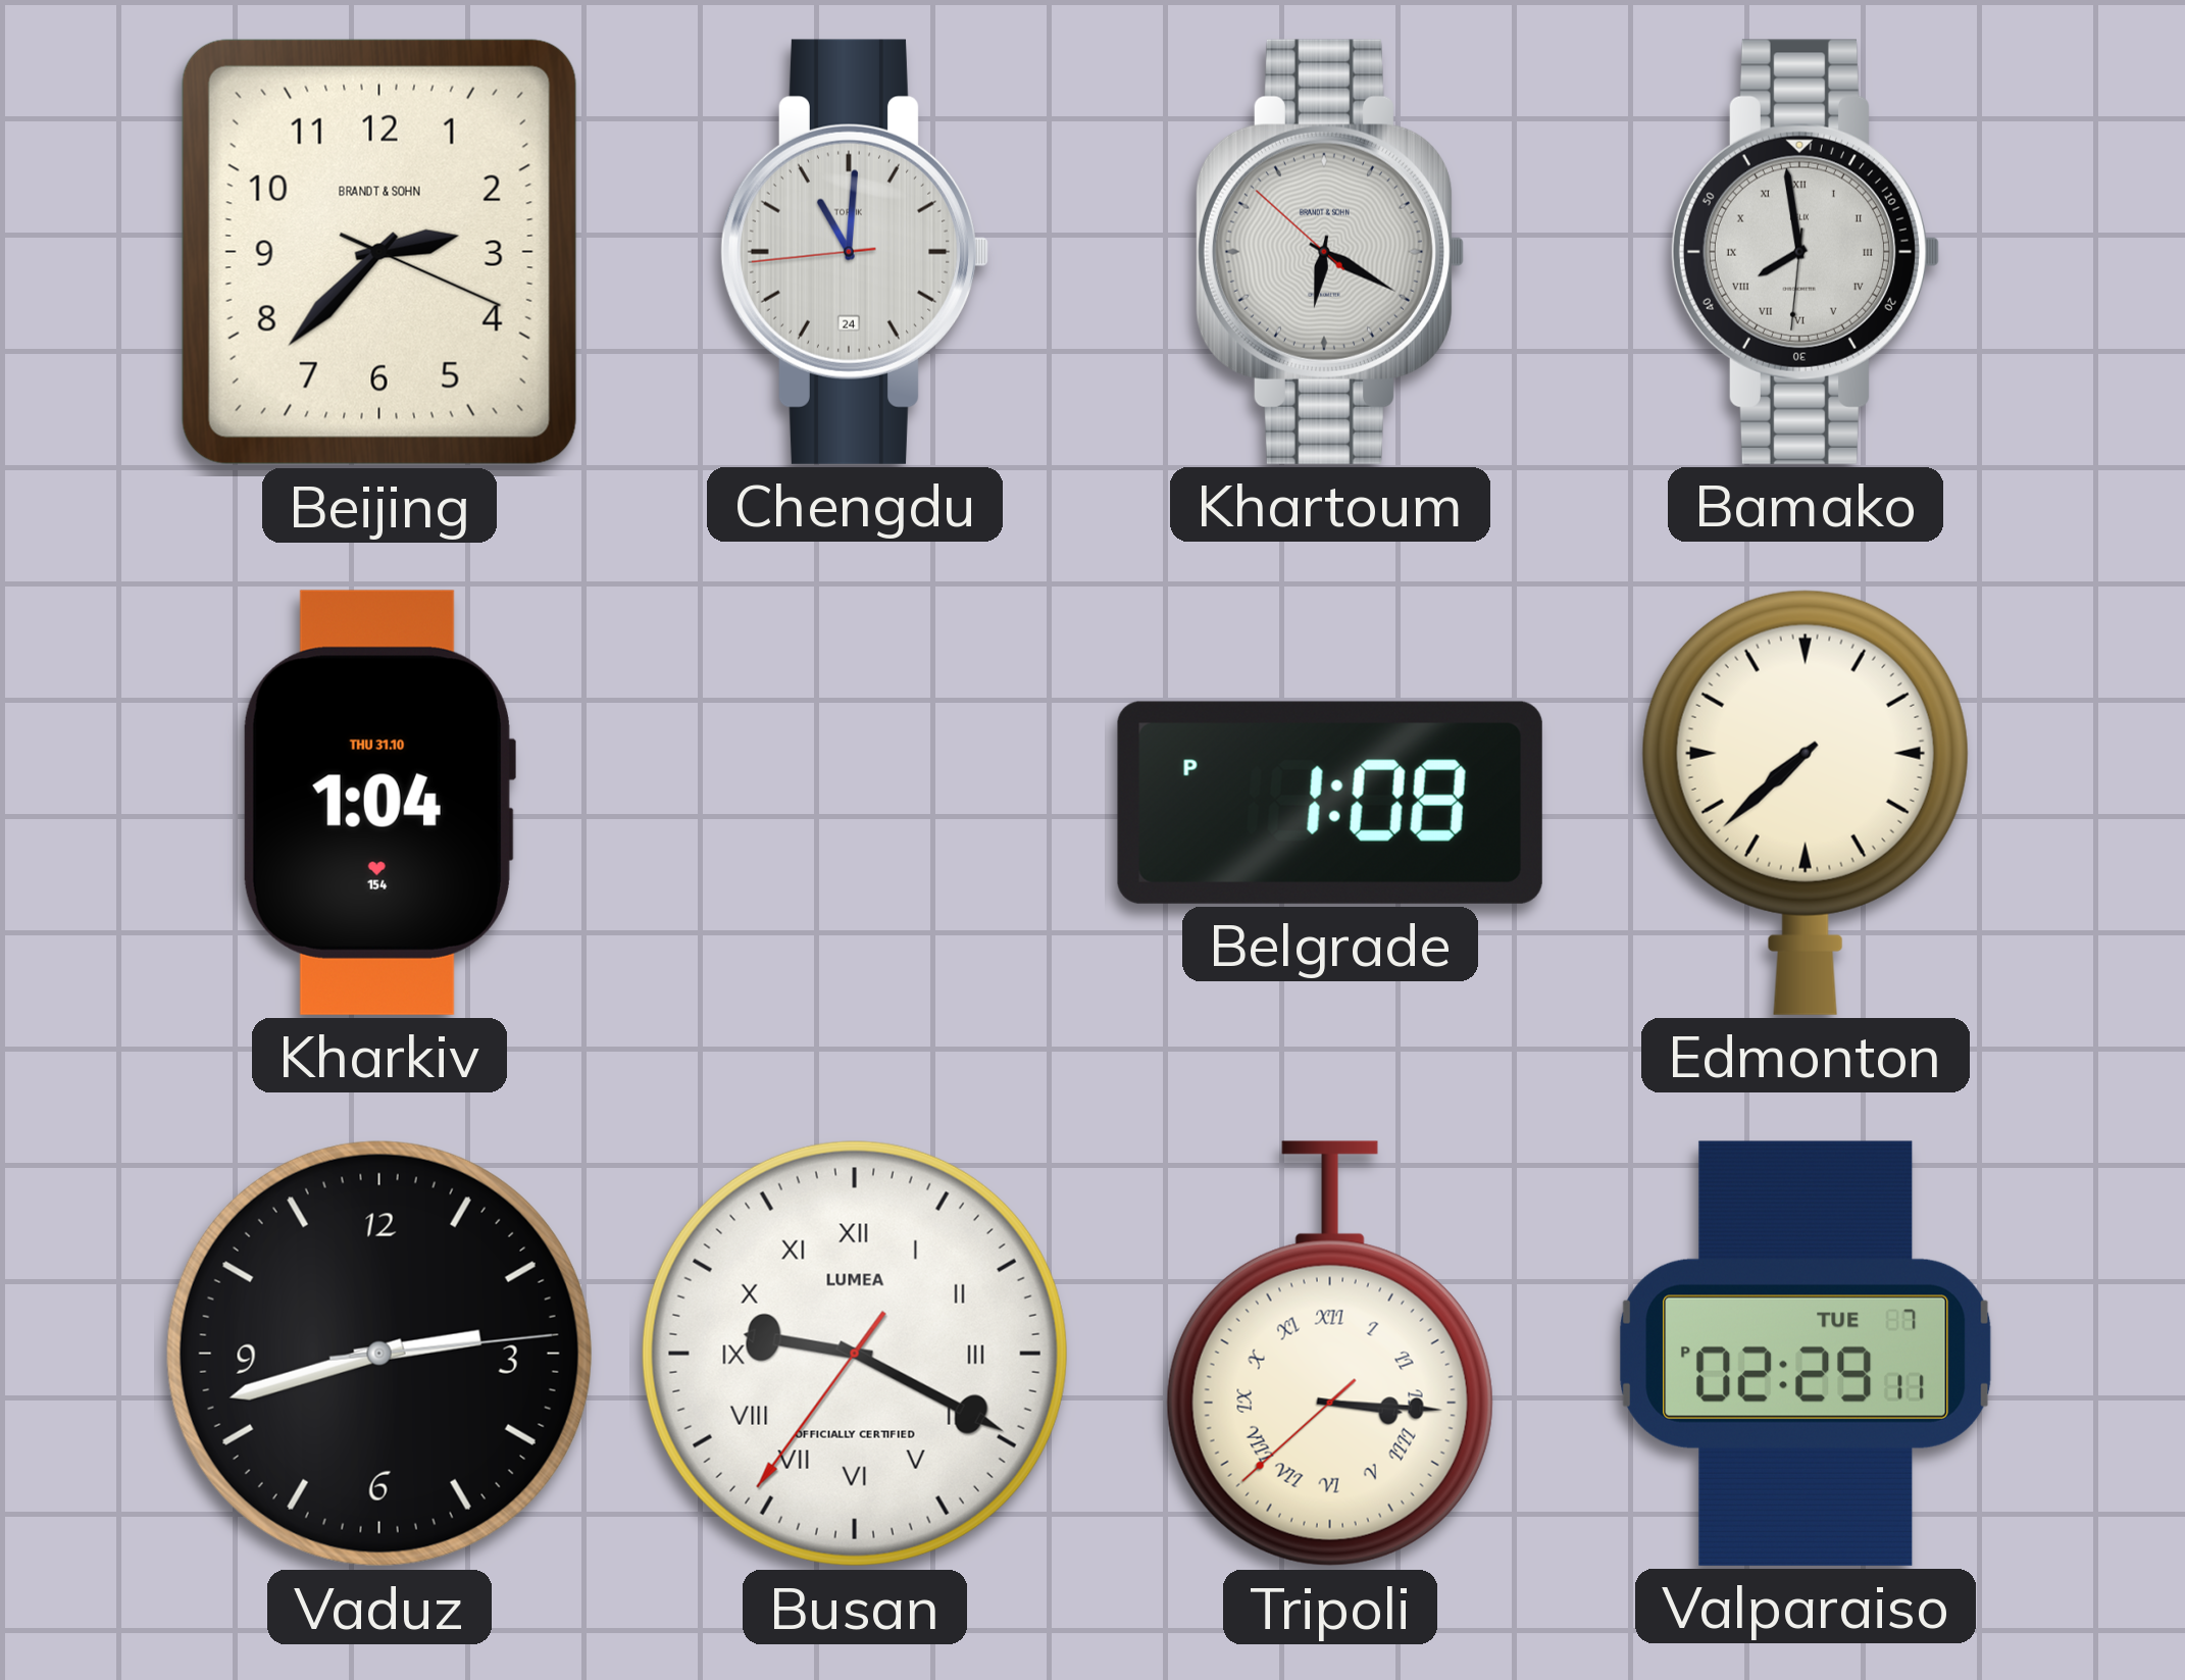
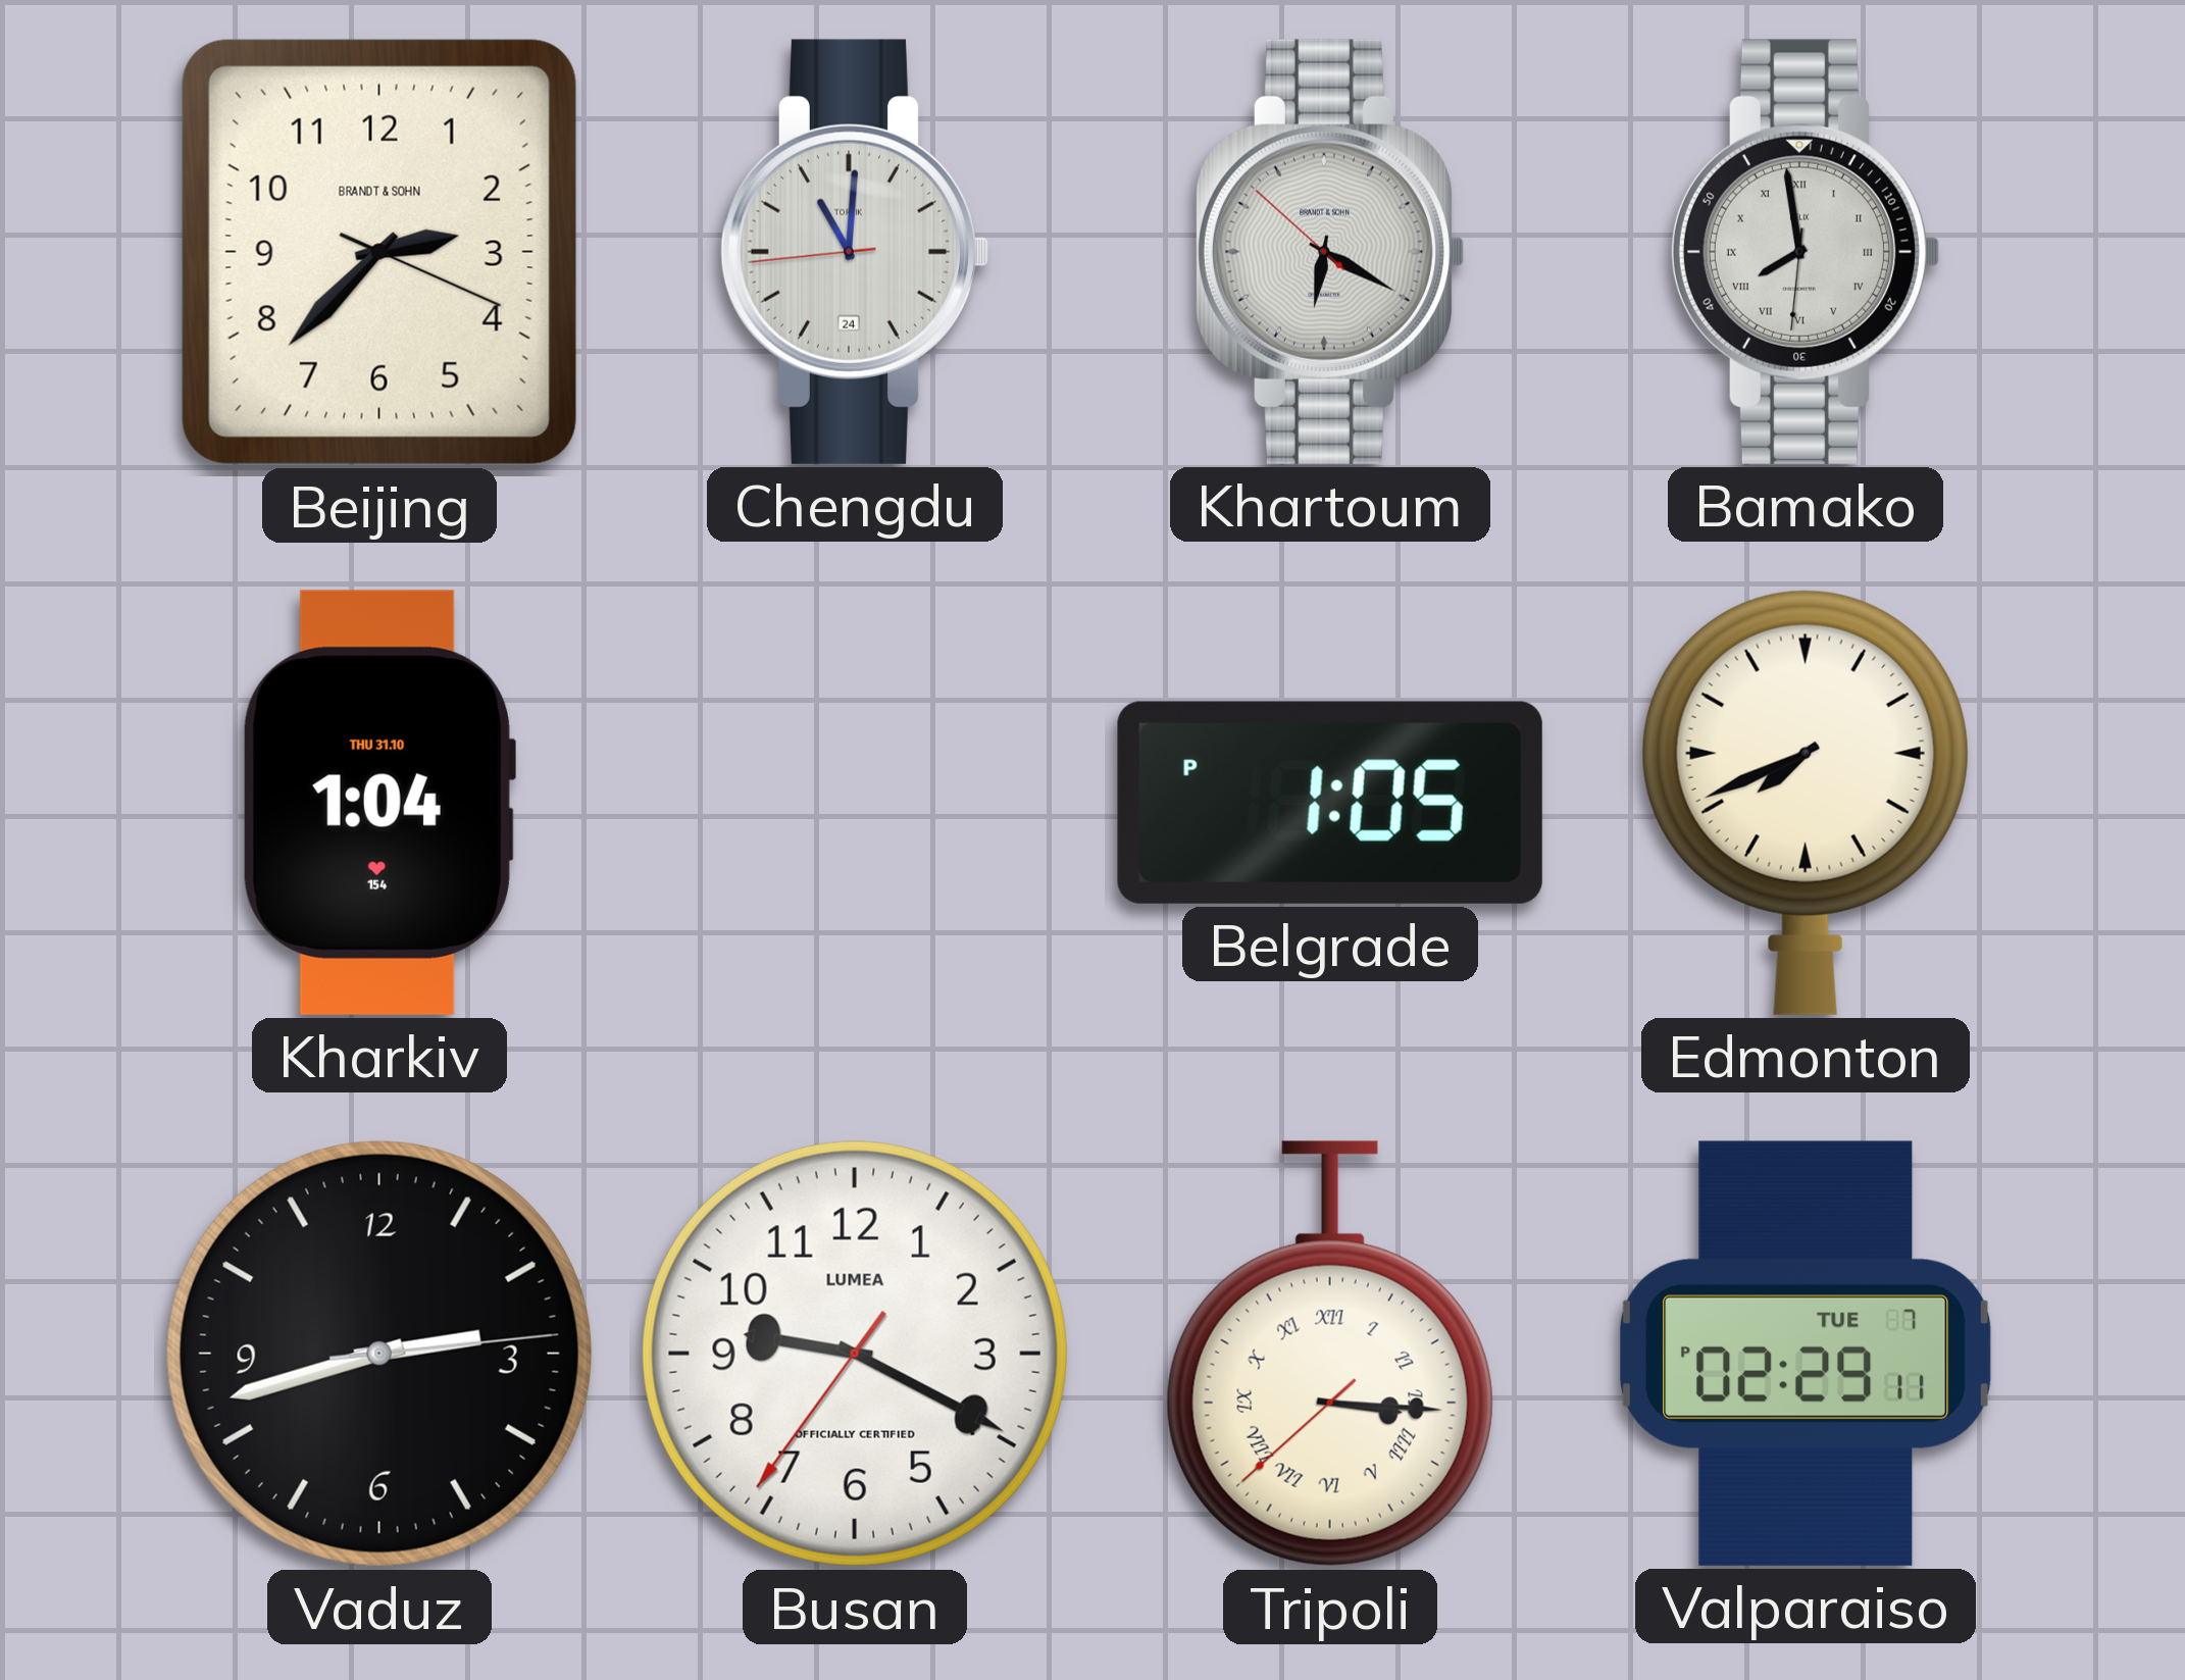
Belgrade: 1:08 -> 1:05 (1330, 803)
Edmonton: 7:38 -> 7:41 (1806, 802)
Busan numerals: Roman -> Arabic (855, 1354)
